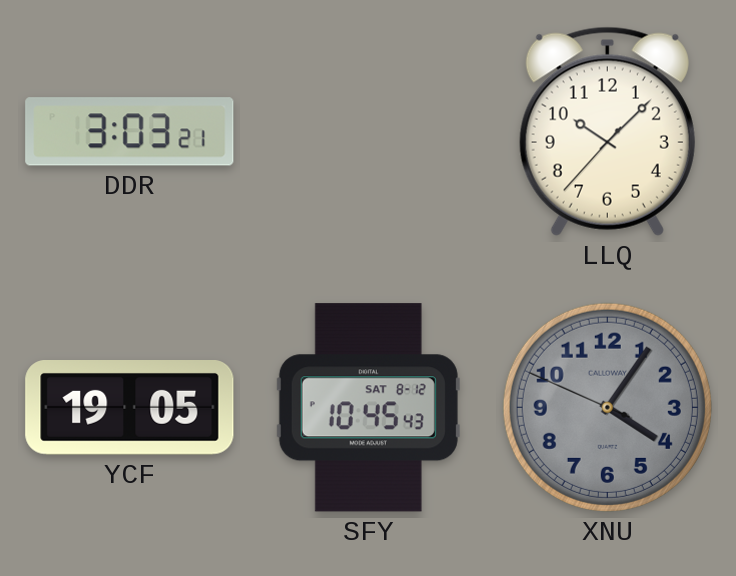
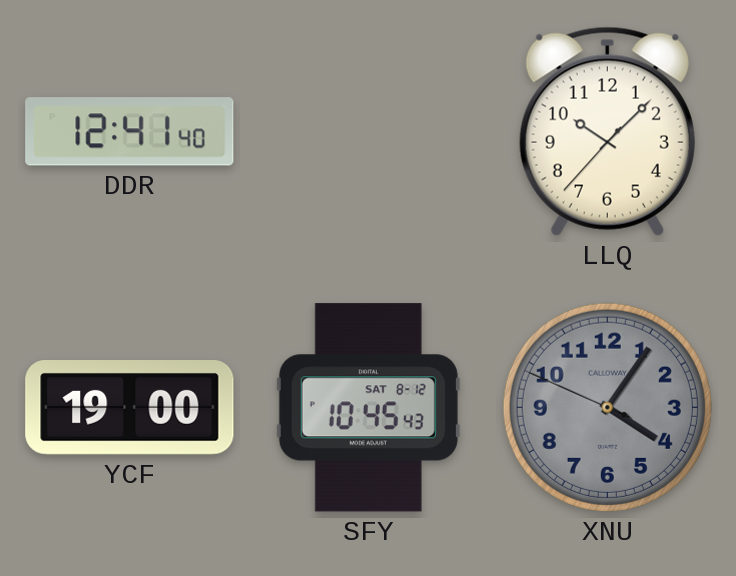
DDR: 3:03 -> 12:41 (130, 132)
YCF: 19:05 -> 19:00 (130, 408)
